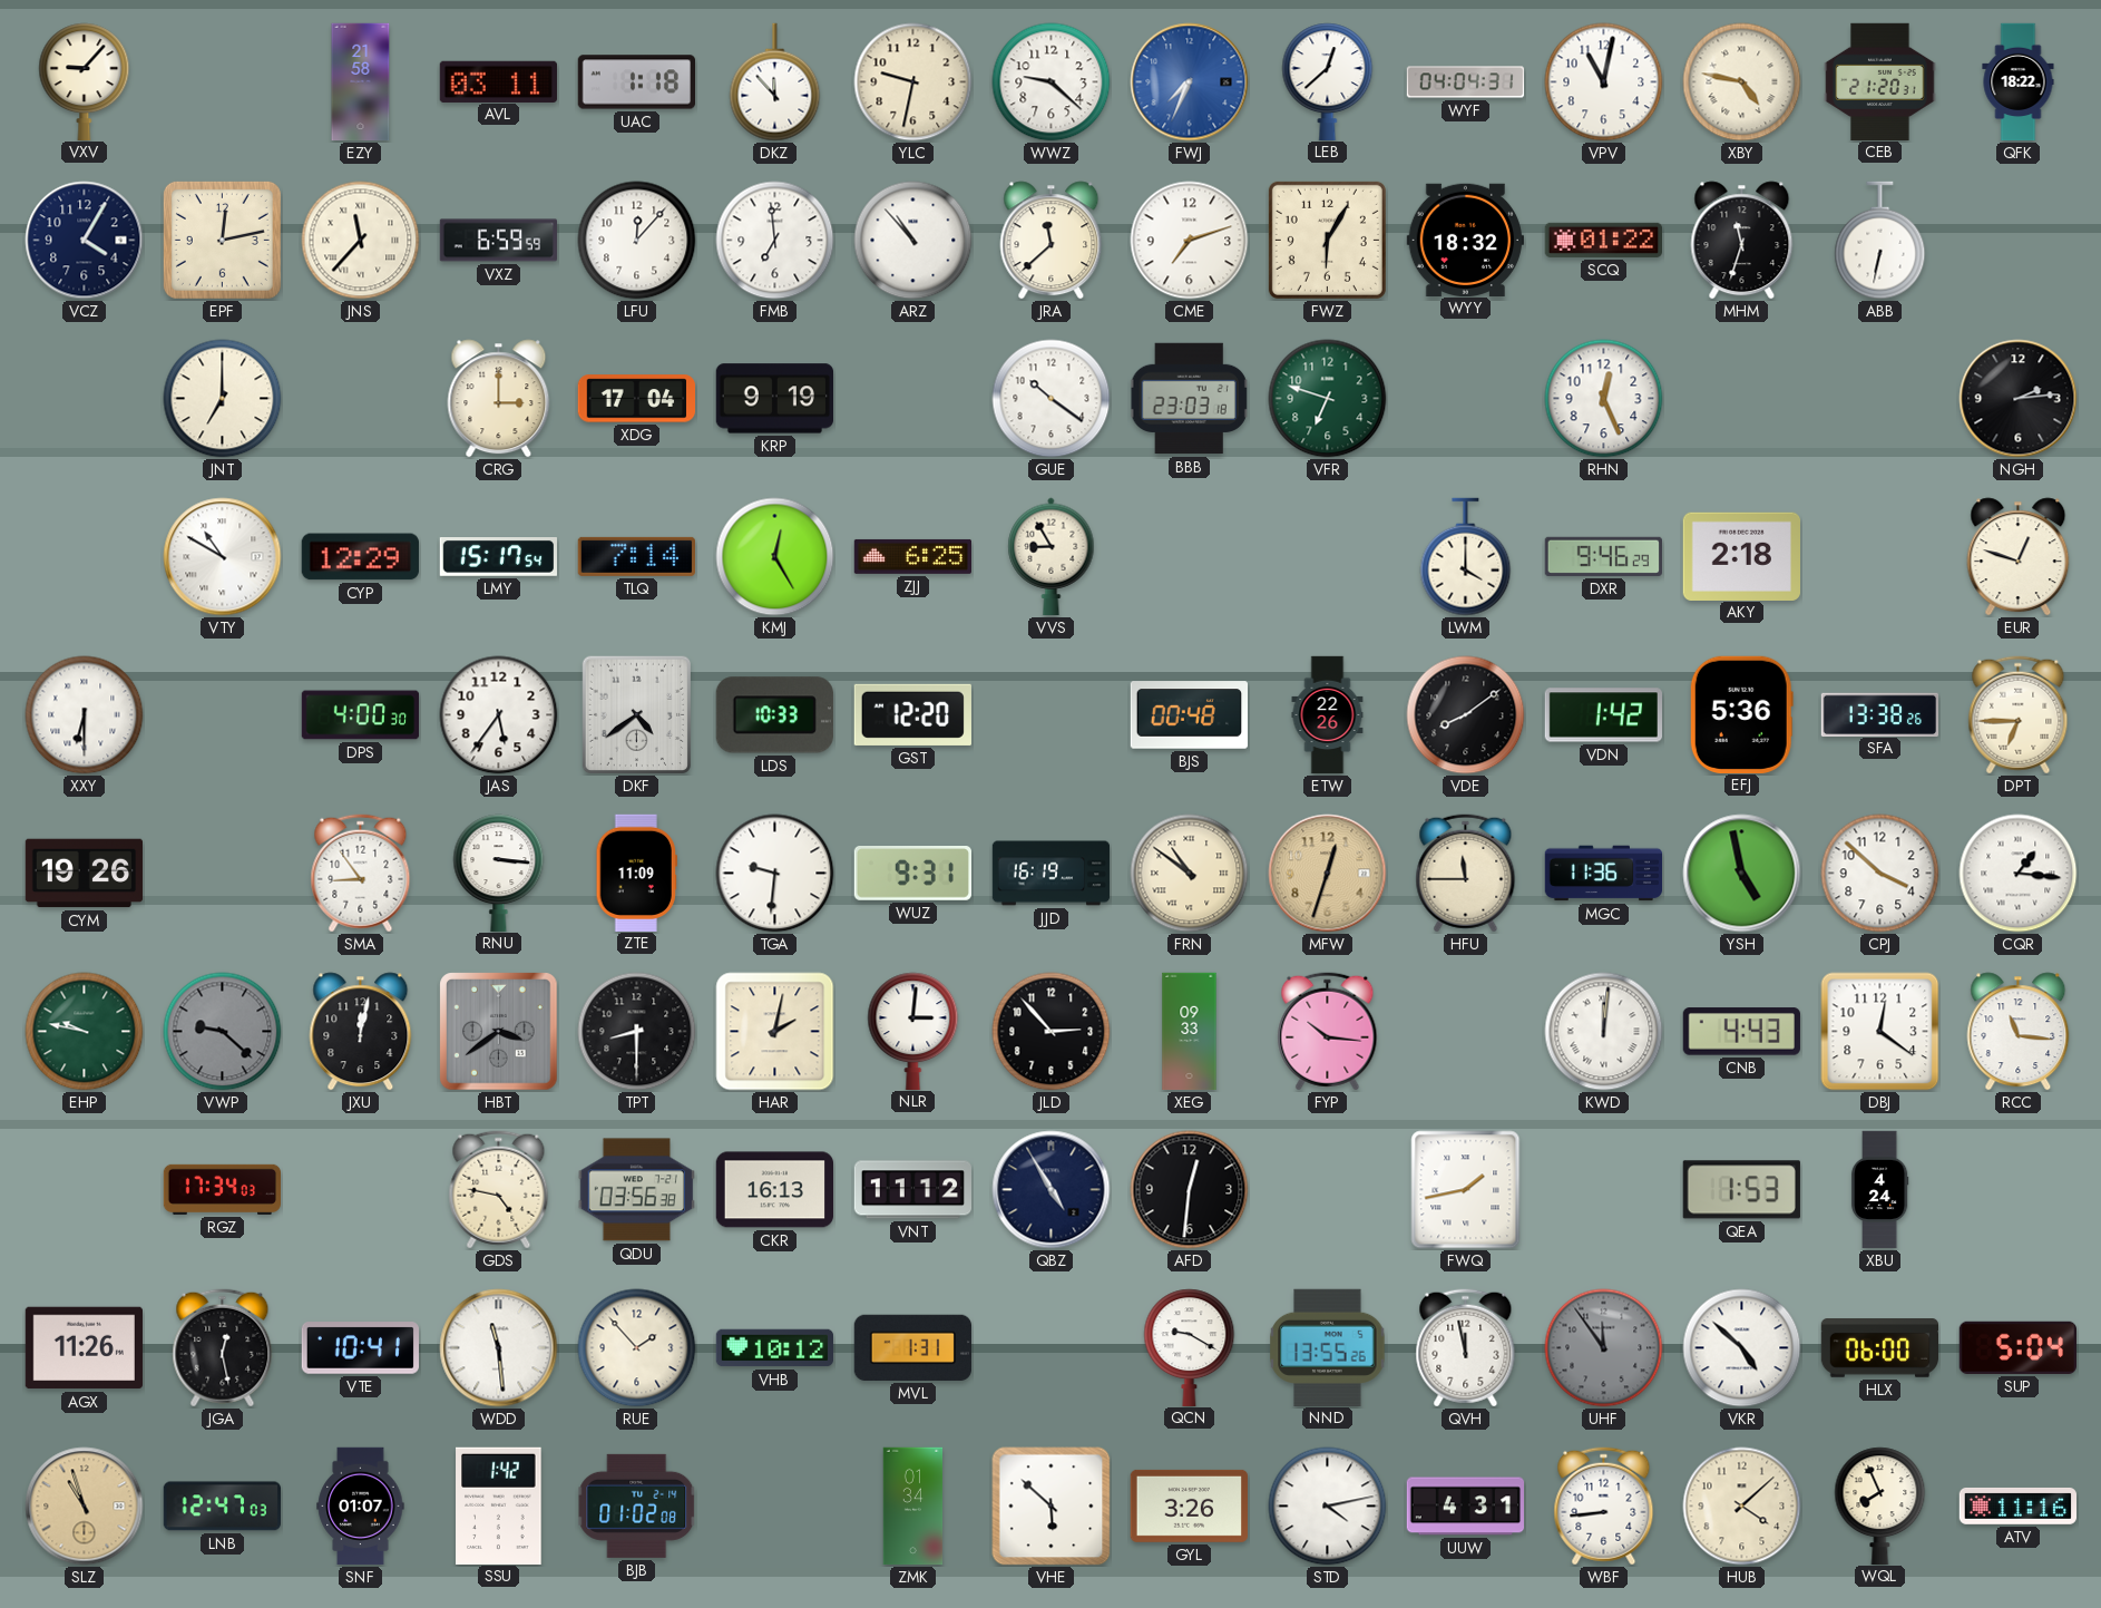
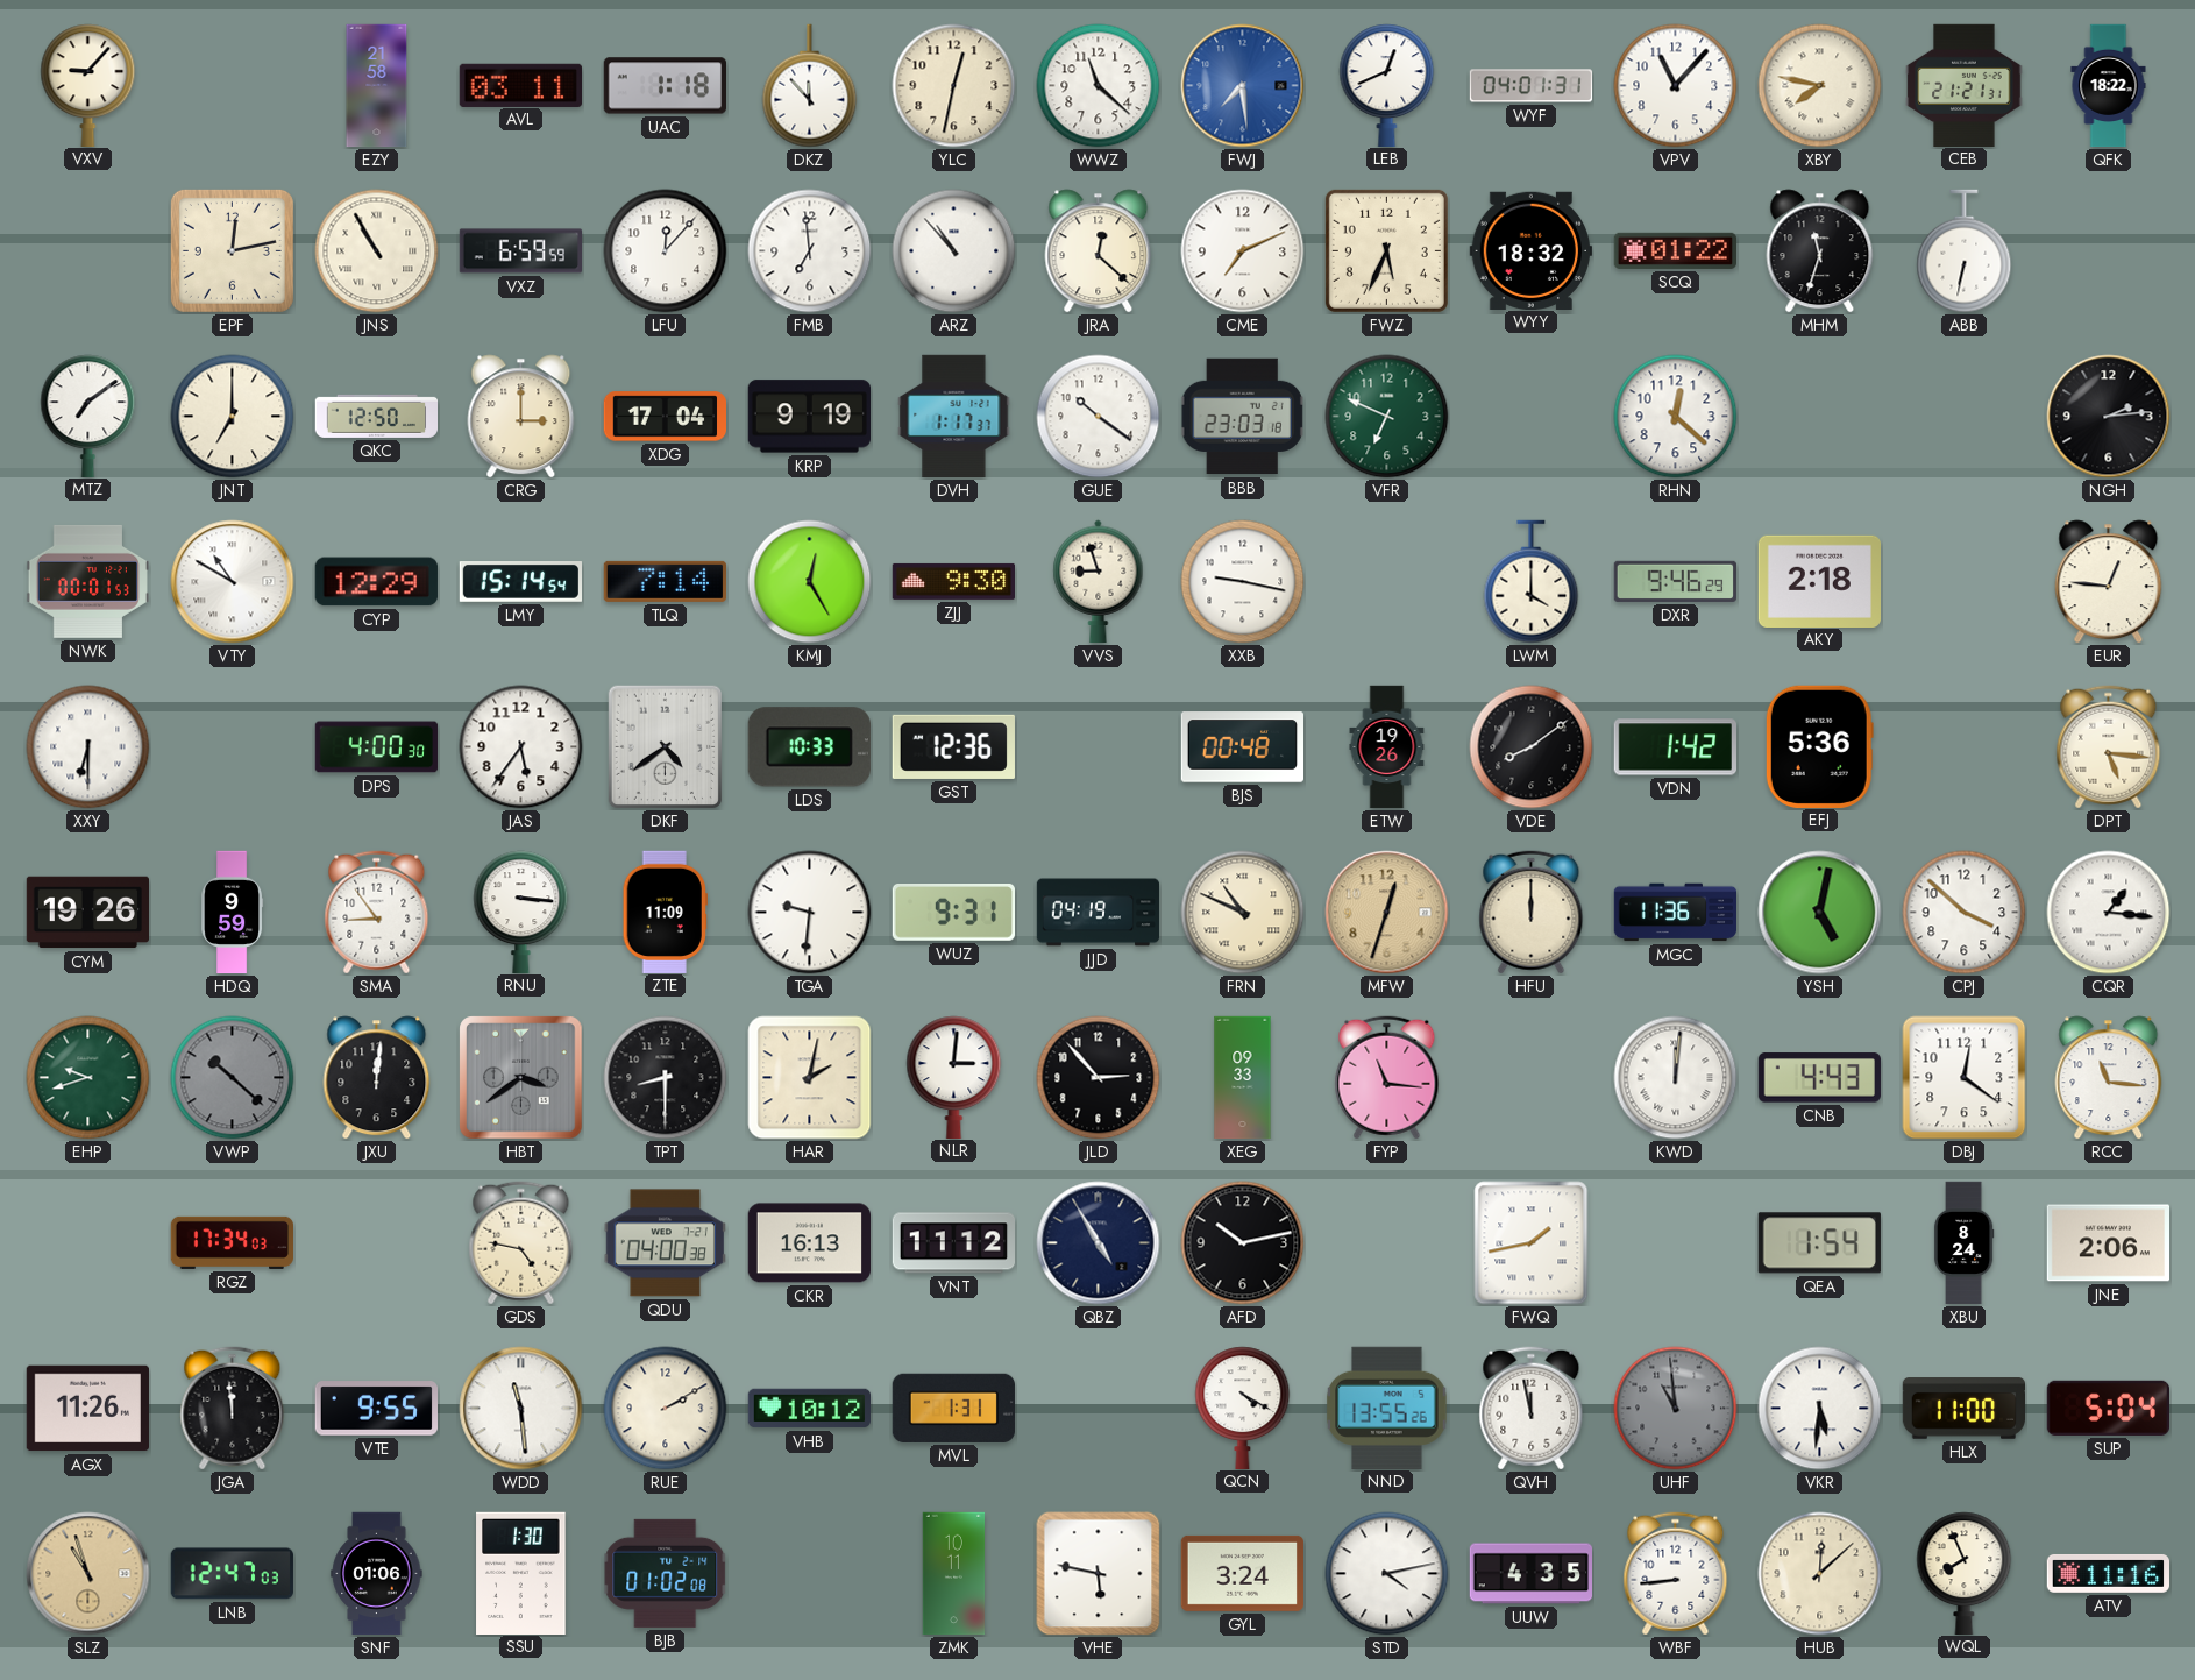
YLC: 9:32 -> 12:32 (954, 86)
WWZ: 9:22 -> 11:22 (1099, 86)
FWJ: 7:34 -> 7:29 (1243, 86)
LEB: 12:38 -> 12:41 (1387, 85)
WYF: 04:04 -> 04:01 (1532, 86)
VPV: 11:02 -> 11:07 (1676, 86)
XBY: 4:47 -> 7:47 (1820, 86)
CEB: 21:20 -> 21:21 (1965, 85)
VCZ: 4:05 -> none (85, 241)
JNS: 11:37 -> 10:55 (377, 251)
JRA: 11:38 -> 12:22 (1099, 251)
CME: 7:12 -> 7:11 (1243, 251)
FWZ: 6:05 -> 5:34 (1386, 250)
MTZ: none -> 7:09 (88, 416)
QKC: none -> 12:50 (377, 416)
DVH: none -> 1:17 (954, 417)
VFR: 6:48 -> 6:49 (1387, 417)
RHN: 12:26 -> 12:22 (1676, 417)
NWK: none -> 00:01 (87, 581)
LMY: 15:17 -> 15:14 (520, 582)
ZJJ: 6:25 -> 9:30 (953, 581)
VVS: 8:55 -> 8:57 (1099, 582)
XXB: none -> 9:17 (1243, 582)
EUR: 12:48 -> 12:46 (2109, 582)
GST: 12:20 -> 12:36 (953, 746)
ETW: 22:26 -> 19:26 (1387, 747)
SFA: 13:38 -> none (1880, 714)
DPT: 6:45 -> 5:16 (2109, 747)
HDQ: none -> 9:59 (233, 913)
JJD: 16:19 -> 04:19 (1099, 913)
FRN: 10:51 -> 10:49 (1243, 913)
HFU: 11:45 -> 12:00 (1532, 913)
YSH: 4:58 -> 5:02 (1820, 913)
EHP: 9:47 -> 9:42 (88, 1078)
VWP: 9:22 -> 10:22 (233, 1078)
JXU: 12:02 -> 12:01 (377, 1078)
FYP: 10:16 -> 11:16 (1387, 1078)
QDU: 03:56 -> 04:00 (665, 1243)
AFD: 12:31 -> 10:13 (1243, 1243)
QEA: 1:53 -> 1:54 (1819, 1243)
XBU: 4:24 -> 8:24 (1963, 1243)
JNE: none -> 2:06 (2108, 1243)
JGA: 12:28 -> 11:59 (233, 1409)
VTE: 10:41 -> 9:55 (376, 1409)
RUE: 1:53 -> 2:10 (666, 1409)
QCN: 9:20 -> 4:20 (1243, 1408)
UHF: 11:54 -> 10:59 (1676, 1409)
VKR: 4:52 -> 5:31 (1820, 1409)
HLX: 06:00 -> 11:00 (1963, 1409)
SNF: 01:07 -> 01:06 (377, 1574)
SSU: 1:42 -> 1:30 (521, 1573)
ZMK: 01:34 -> 10:11 (954, 1574)
VHE: 5:52 -> 5:47 (1099, 1574)
GYL: 3:26 -> 3:24 (1242, 1573)
UUW: 4:31 -> 4:35 (1532, 1574)
HUB: 4:08 -> 12:08 (1820, 1574)
